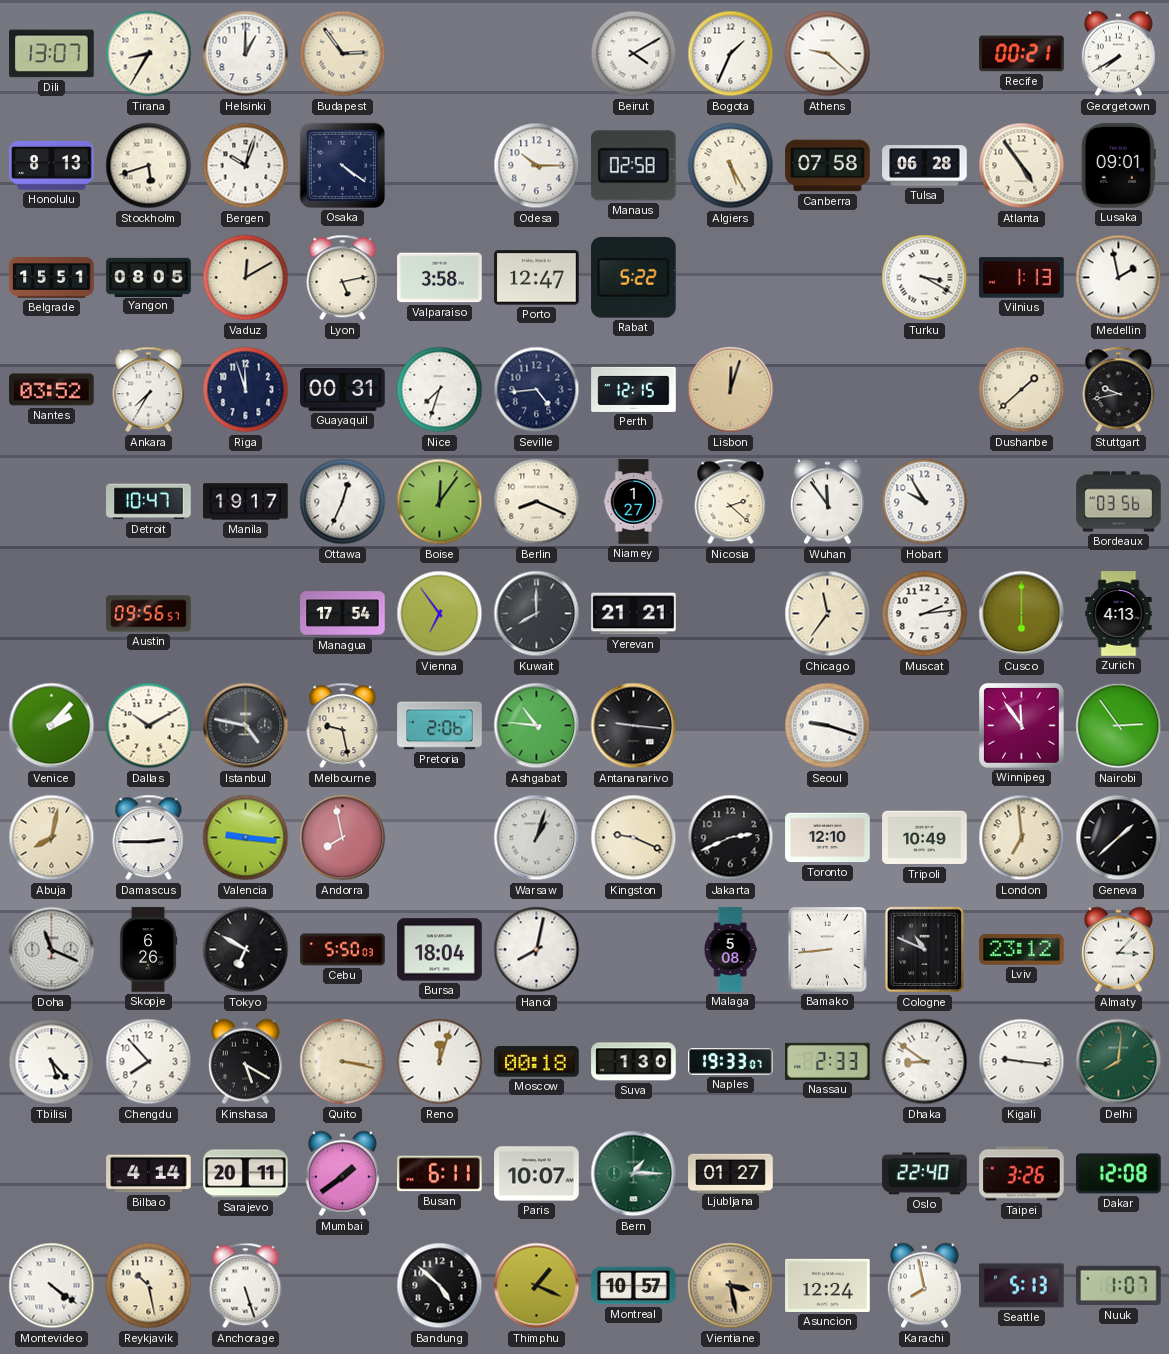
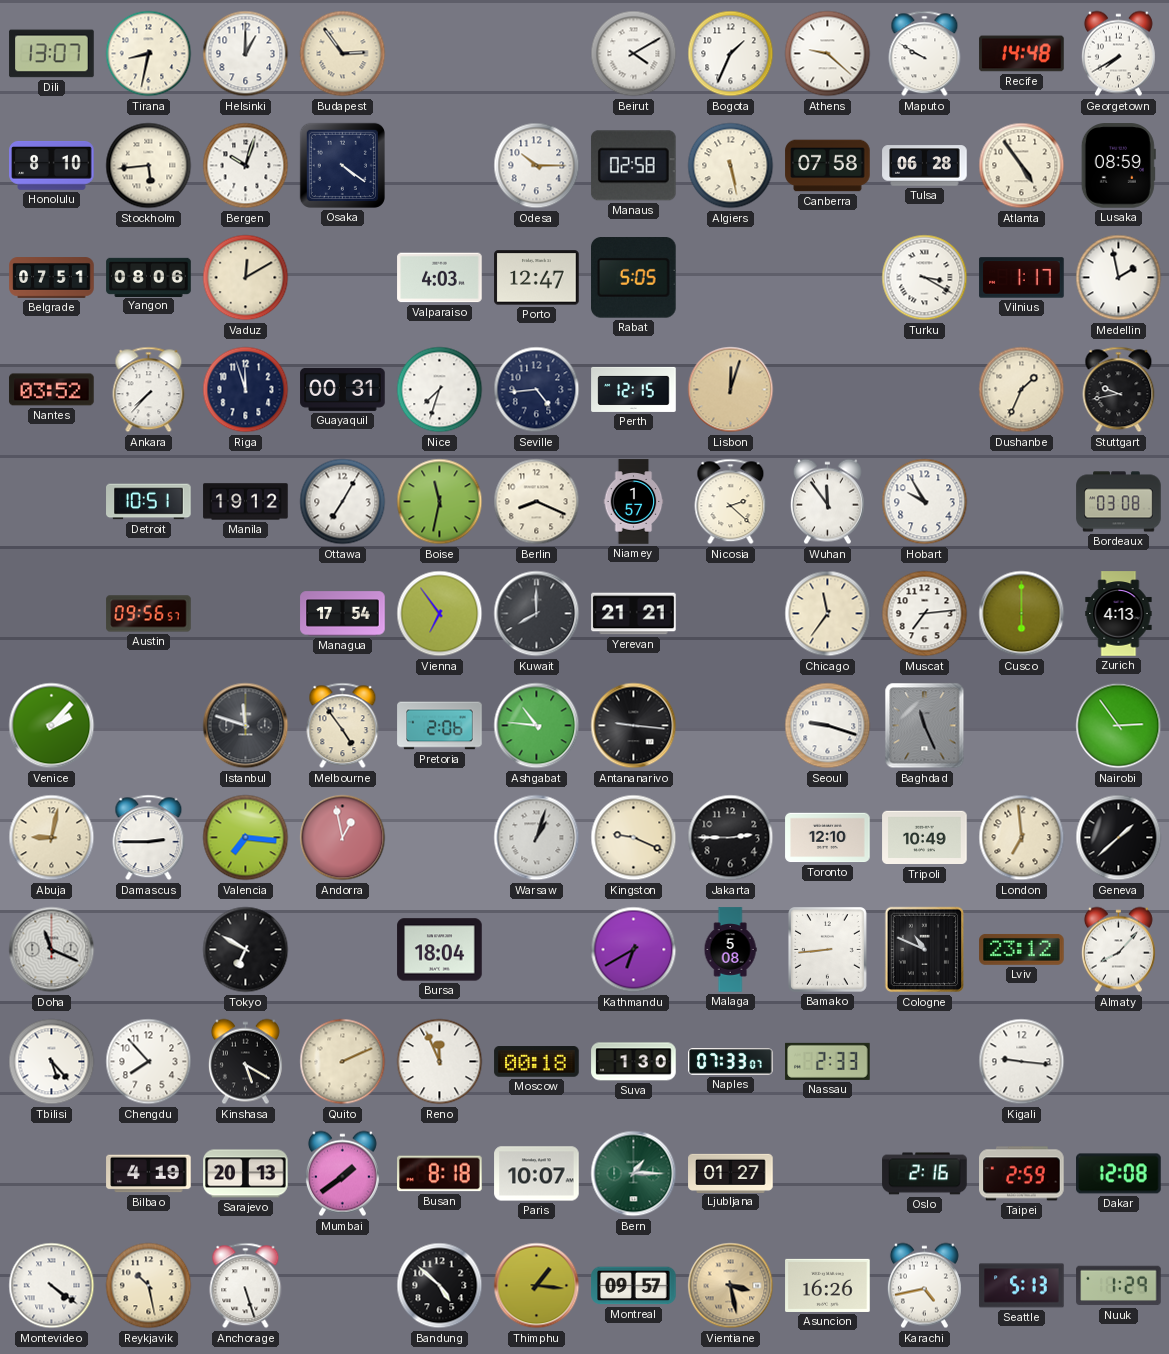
Tirana: 8:35 -> 8:32 (149, 54)
Maputo: none -> 9:50 (925, 54)
Recife: 00:21 -> 14:48 (1022, 54)
Honolulu: 8:13 -> 8:10 (52, 165)
Stockholm: 5:42 -> 5:44 (149, 166)
Algiers: 5:25 -> 5:28 (731, 166)
Lusaka: 09:01 -> 08:59 (1118, 166)
Belgrade: 15:51 -> 07:51 (52, 278)
Yangon: 08:05 -> 08:06 (149, 277)
Lyon: 5:13 -> none (343, 278)
Valparaiso: 3:58 -> 4:03 (440, 278)
Rabat: 5:22 -> 5:05 (634, 278)
Vilnius: 1:13 -> 1:17 (1022, 278)
Ankara: 7:35 -> 7:37 (149, 390)
Dushanbe: 1:38 -> 1:34 (1022, 390)
Detroit: 10:47 -> 10:51 (149, 502)
Manila: 19:17 -> 19:12 (246, 502)
Ottawa: 12:34 -> 7:05 (343, 502)
Boise: 12:06 -> 11:32 (440, 502)
Niamey: 1:27 -> 1:57 (634, 502)
Bordeaux: 03:56 -> 03:08 (1119, 502)
Muscat: 2:14 -> 7:14 (925, 614)
Dallas: 10:10 -> none (149, 726)
Istanbul: 4:47 -> 11:48 (246, 726)
Melbourne: 9:28 -> 4:54 (343, 726)
Baghdad: none -> 11:26 (925, 726)
Winnipeg: 11:54 -> none (1022, 726)
Abuja: 8:02 -> 9:02 (52, 838)
Valencia: 9:16 -> 7:16 (246, 838)
Andorra: 7:58 -> 12:58 (343, 838)
Jakarta: 2:41 -> 2:45 (731, 838)
Skopje: 6:26 -> none (148, 950)
Cebu: 5:50 -> none (343, 950)
Hanoi: 8:02 -> none (537, 950)
Kathmandu: none -> 6:40 (634, 950)
Almaty: 3:07 -> 8:07 (1118, 950)
Quito: 3:17 -> 2:11 (343, 1062)
Reno: 12:03 -> 11:56 (440, 1062)
Naples: 19:33 -> 07:33 (731, 1062)
Dhaka: 8:51 -> none (925, 1062)
Delhi: 8:01 -> none (1119, 1062)
Bilbao: 4:14 -> 4:19 (149, 1174)
Sarajevo: 20:11 -> 20:13 (246, 1174)
Busan: 6:11 -> 8:18 (440, 1174)
Oslo: 22:40 -> 2:16 (925, 1174)
Taipei: 3:26 -> 2:59 (1022, 1174)
Thimphu: 1:19 -> 1:16 (537, 1286)
Montreal: 10:57 -> 09:57 (634, 1286)
Asuncion: 12:24 -> 16:26 (828, 1285)
Karachi: 7:58 -> 4:43 (924, 1286)
Nuuk: 1:07 -> 1:29 (1119, 1286)
